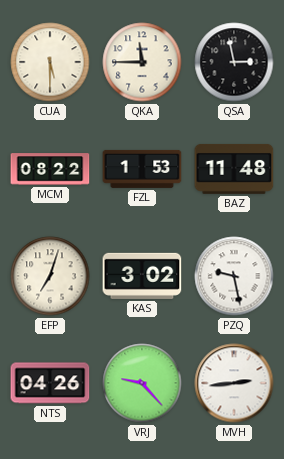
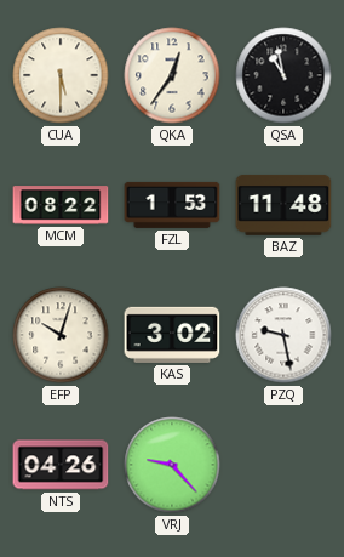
QKA: 11:45 -> 12:36 (172, 75)
QSA: 2:58 -> 10:58 (283, 75)
EFP: 7:03 -> 10:03 (61, 335)
MVH: 2:44 -> none (234, 383)
